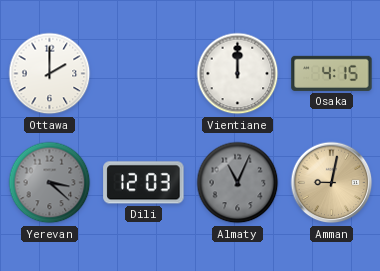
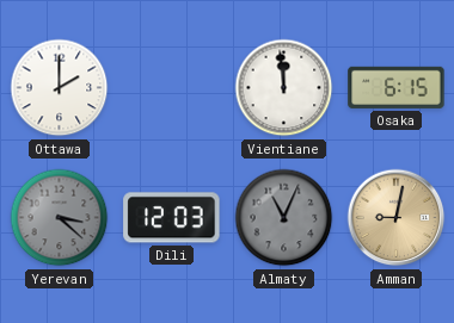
Vientiane: 12:00 -> 11:59 (284, 88)
Osaka: 4:15 -> 6:15 (397, 87)
